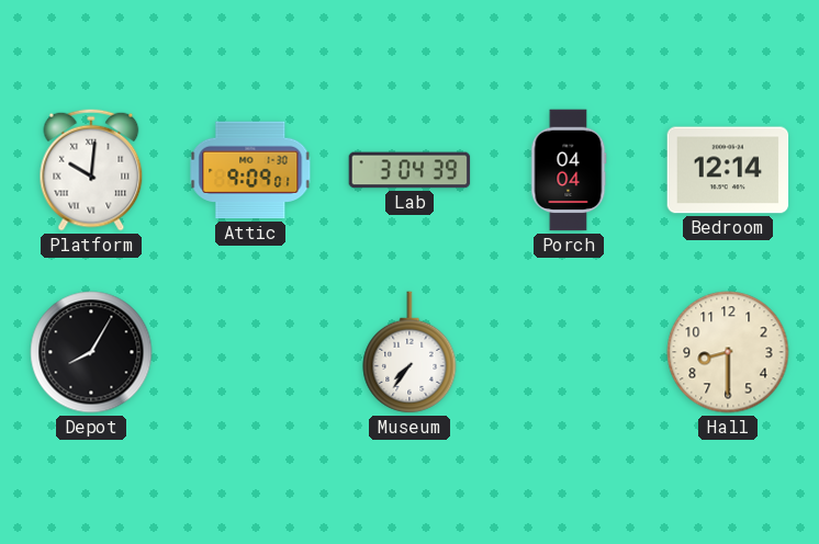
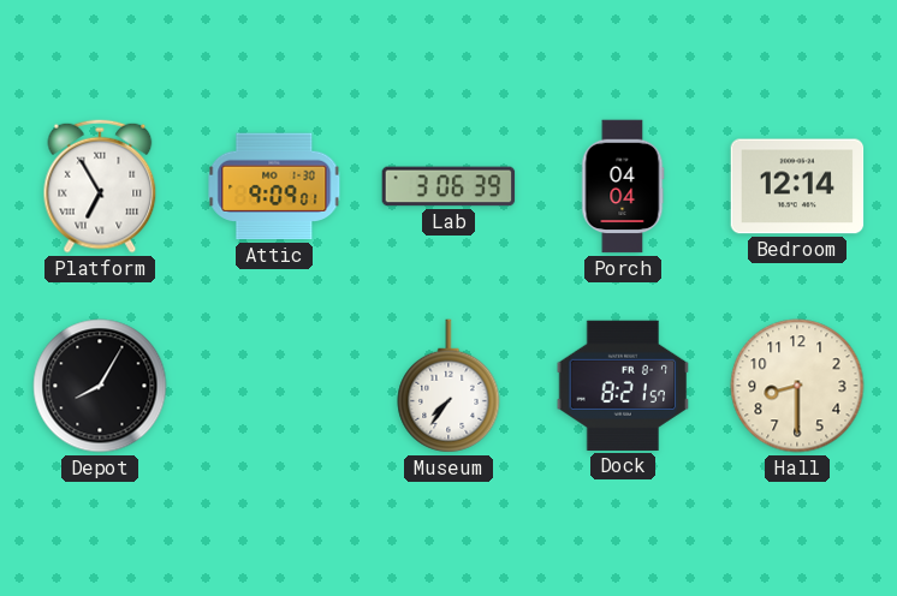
Platform: 10:01 -> 6:55 (100, 186)
Lab: 3:04 -> 3:06 (448, 186)
Dock: none -> 8:21 (623, 386)
